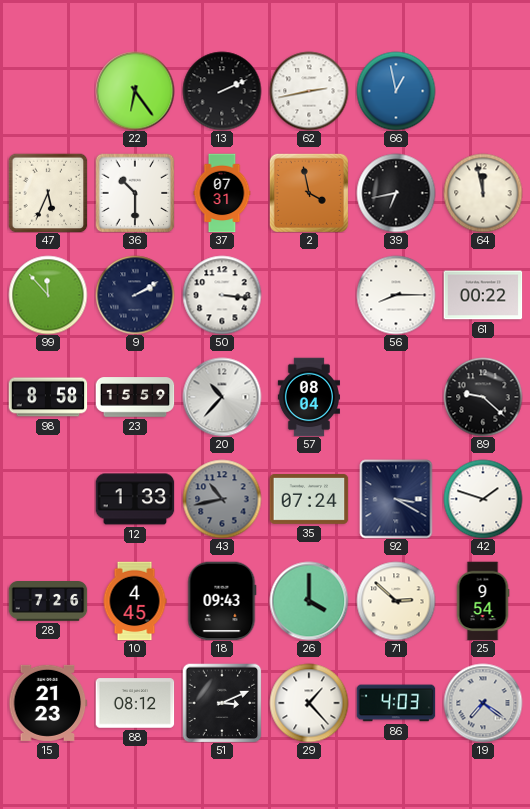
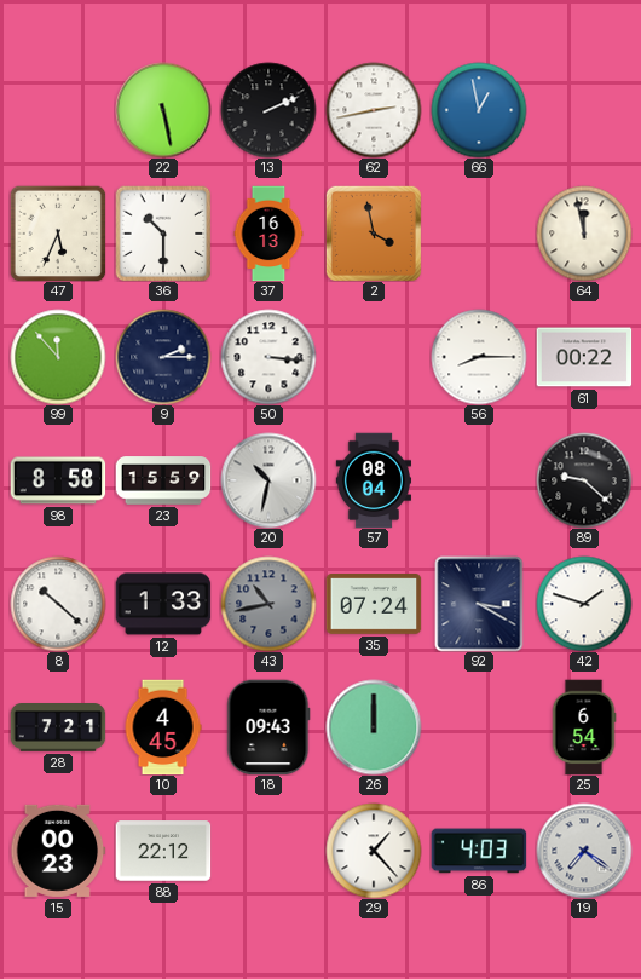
22: 6:24 -> 5:28 (163, 110)
37: 07:31 -> 16:13 (268, 234)
39: 6:43 -> none (396, 193)
9: 2:10 -> 2:15 (163, 357)
20: 10:37 -> 10:32 (268, 480)
8: none -> 10:22 (58, 604)
28: 7:26 -> 7:21 (58, 729)
26: 4:00 -> 12:00 (374, 727)
71: 2:52 -> none (396, 601)
25: 9:54 -> 6:54 (584, 727)
15: 21:23 -> 00:23 (58, 851)
88: 08:12 -> 22:12 (163, 851)
51: 3:11 -> none (222, 703)
